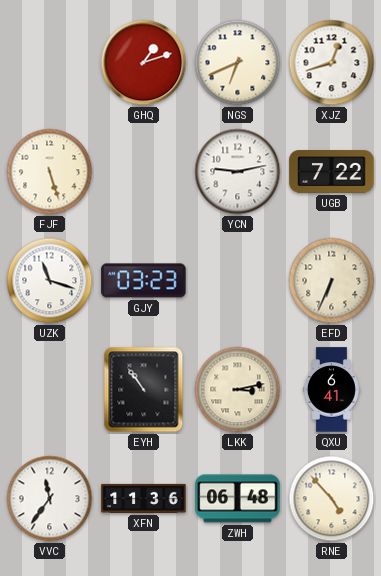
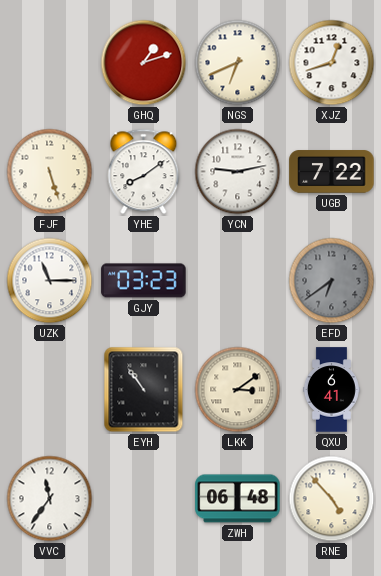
YHE: none -> 8:09 (144, 172)
UZK: 11:18 -> 11:15 (50, 281)
EFD: 6:34 -> 6:39 (332, 281)
EFD dial: cream -> grey (332, 281)
LKK: 3:13 -> 3:09 (238, 390)
XFN: 11:36 -> none (144, 498)
